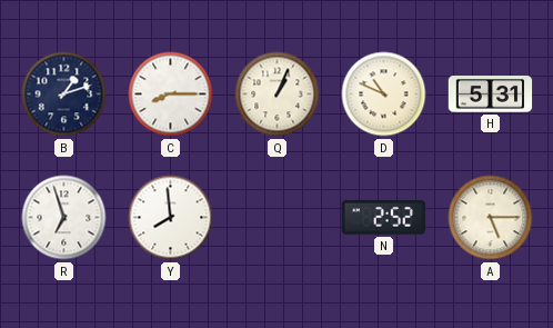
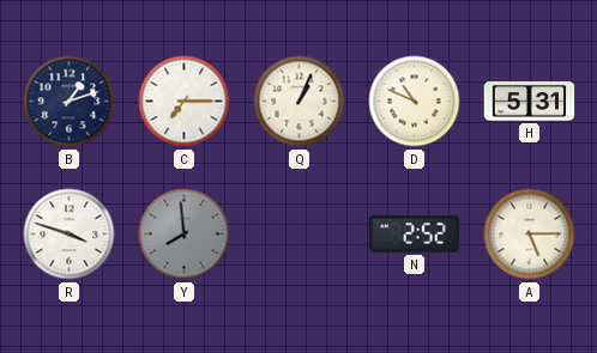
C: 8:15 -> 7:15 (185, 102)
R: 6:57 -> 3:48 (70, 235)
Y dial: white -> grey (185, 235)
